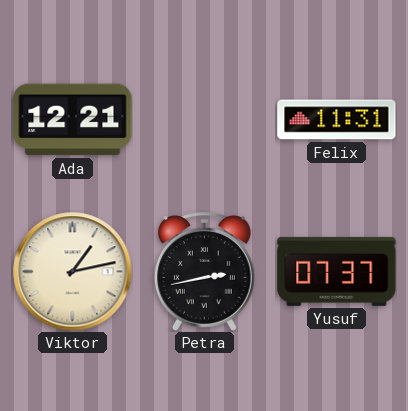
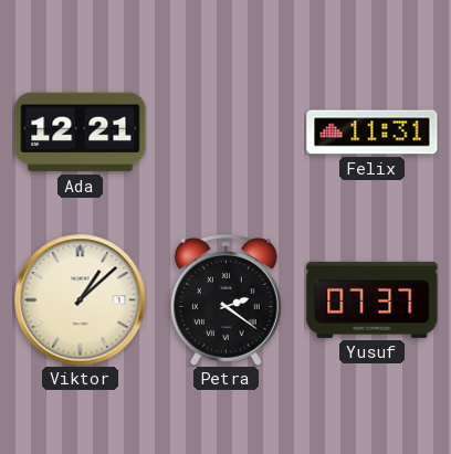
Viktor: 1:13 -> 1:08 (81, 300)
Petra: 2:43 -> 2:21 (225, 300)
